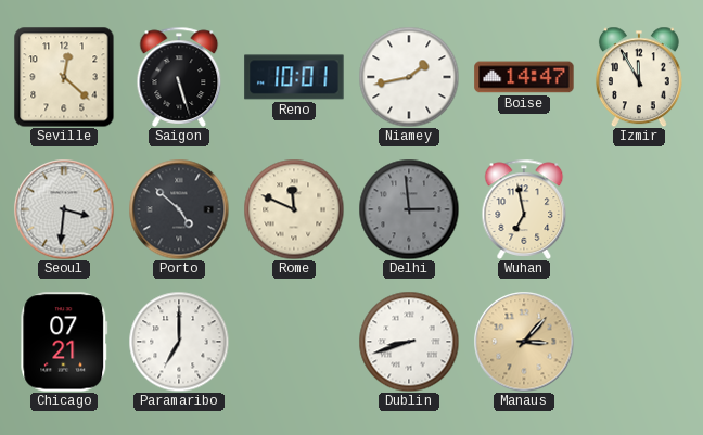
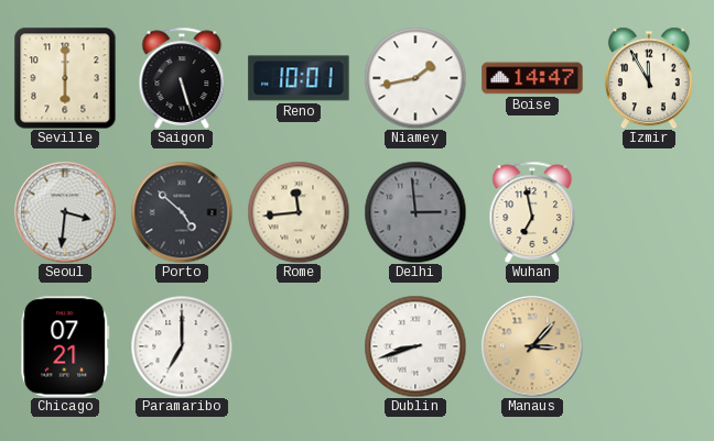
Seville: 12:22 -> 6:00 (65, 78)
Rome: 11:49 -> 11:44 (299, 212)
